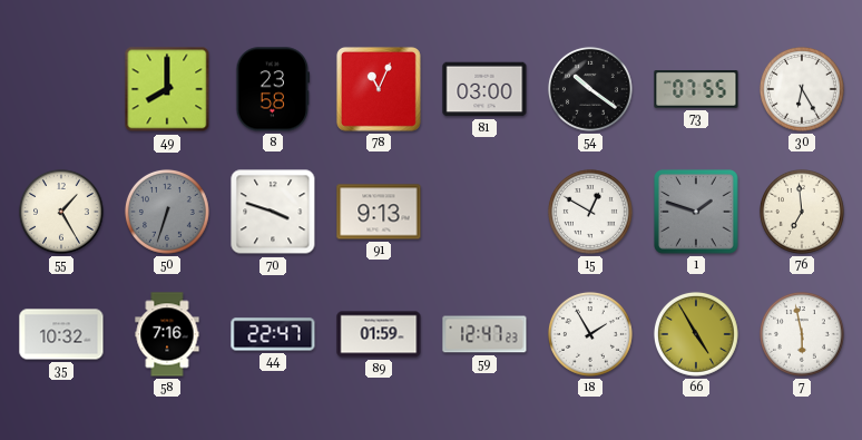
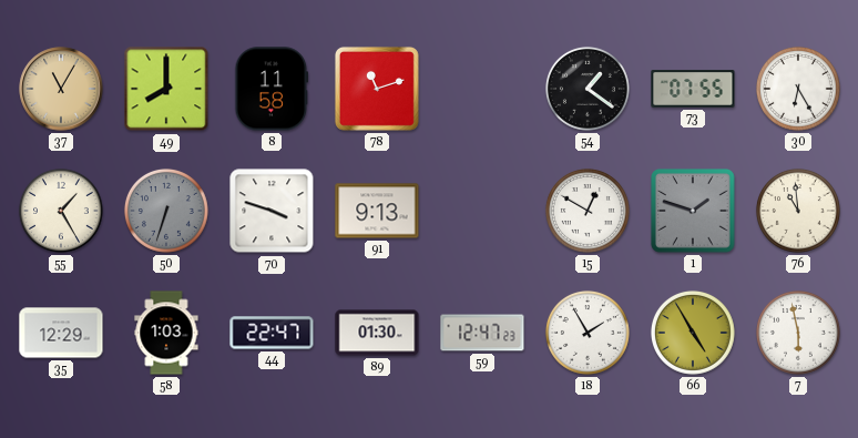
37: none -> 11:05 (61, 89)
8: 23:58 -> 11:58 (272, 89)
78: 11:04 -> 11:12 (377, 89)
81: 03:00 -> none (484, 89)
54: 10:21 -> 1:21 (588, 89)
76: 6:59 -> 10:59 (798, 211)
35: 10:32 -> 12:29 (61, 333)
58: 7:16 -> 1:03 (166, 333)
89: 01:59 -> 01:30 (377, 333)
